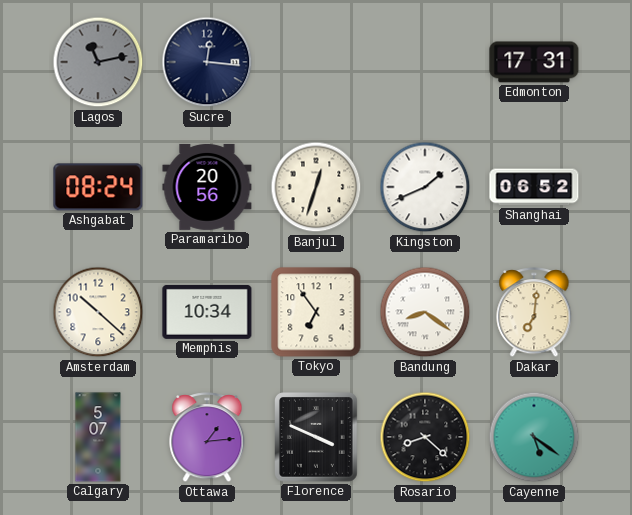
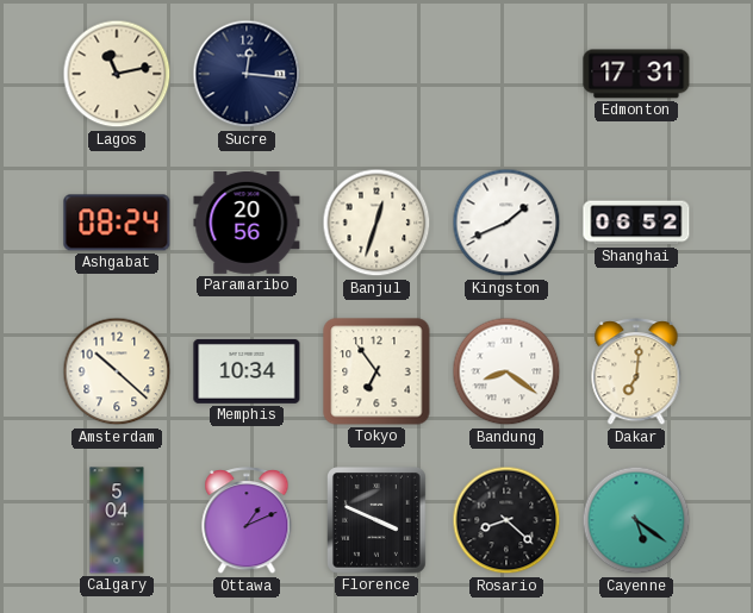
Lagos dial: grey -> cream (117, 74)
Calgary: 5:07 -> 5:04 (117, 520)
Ottawa: 1:14 -> 1:11 (247, 521)
